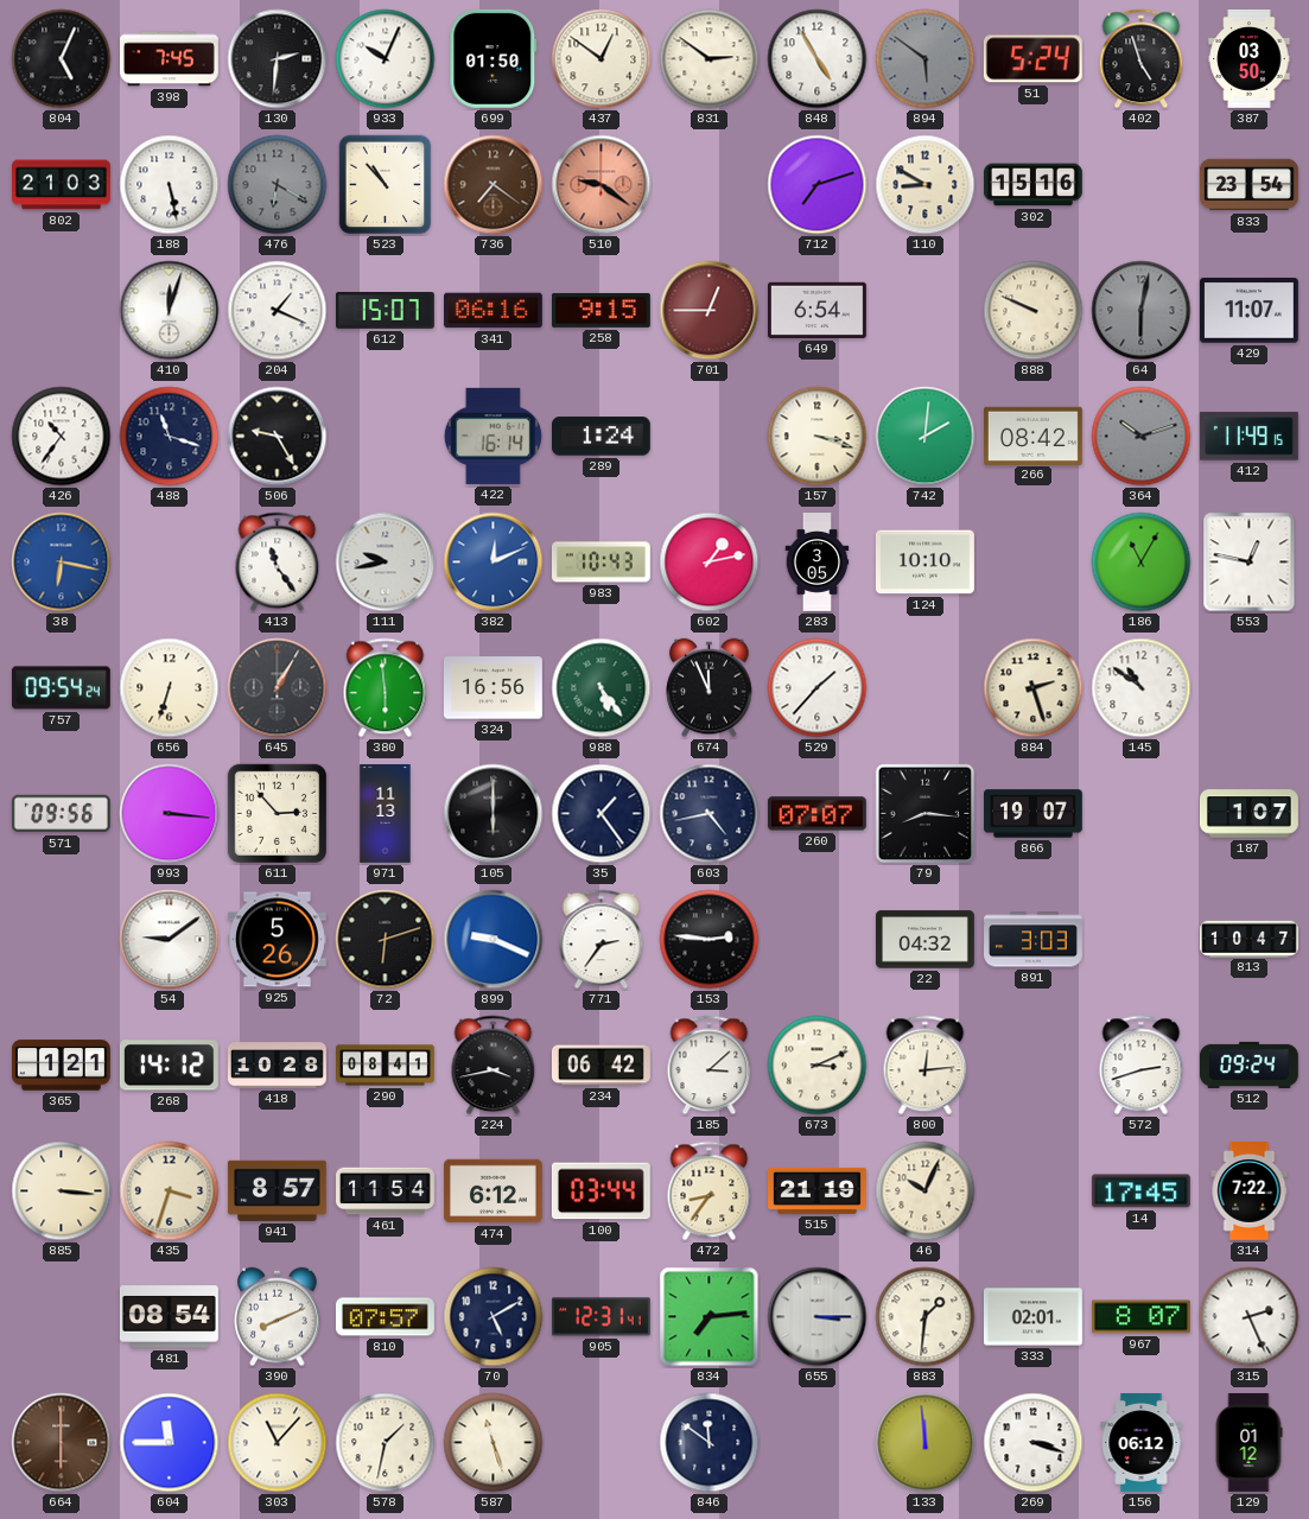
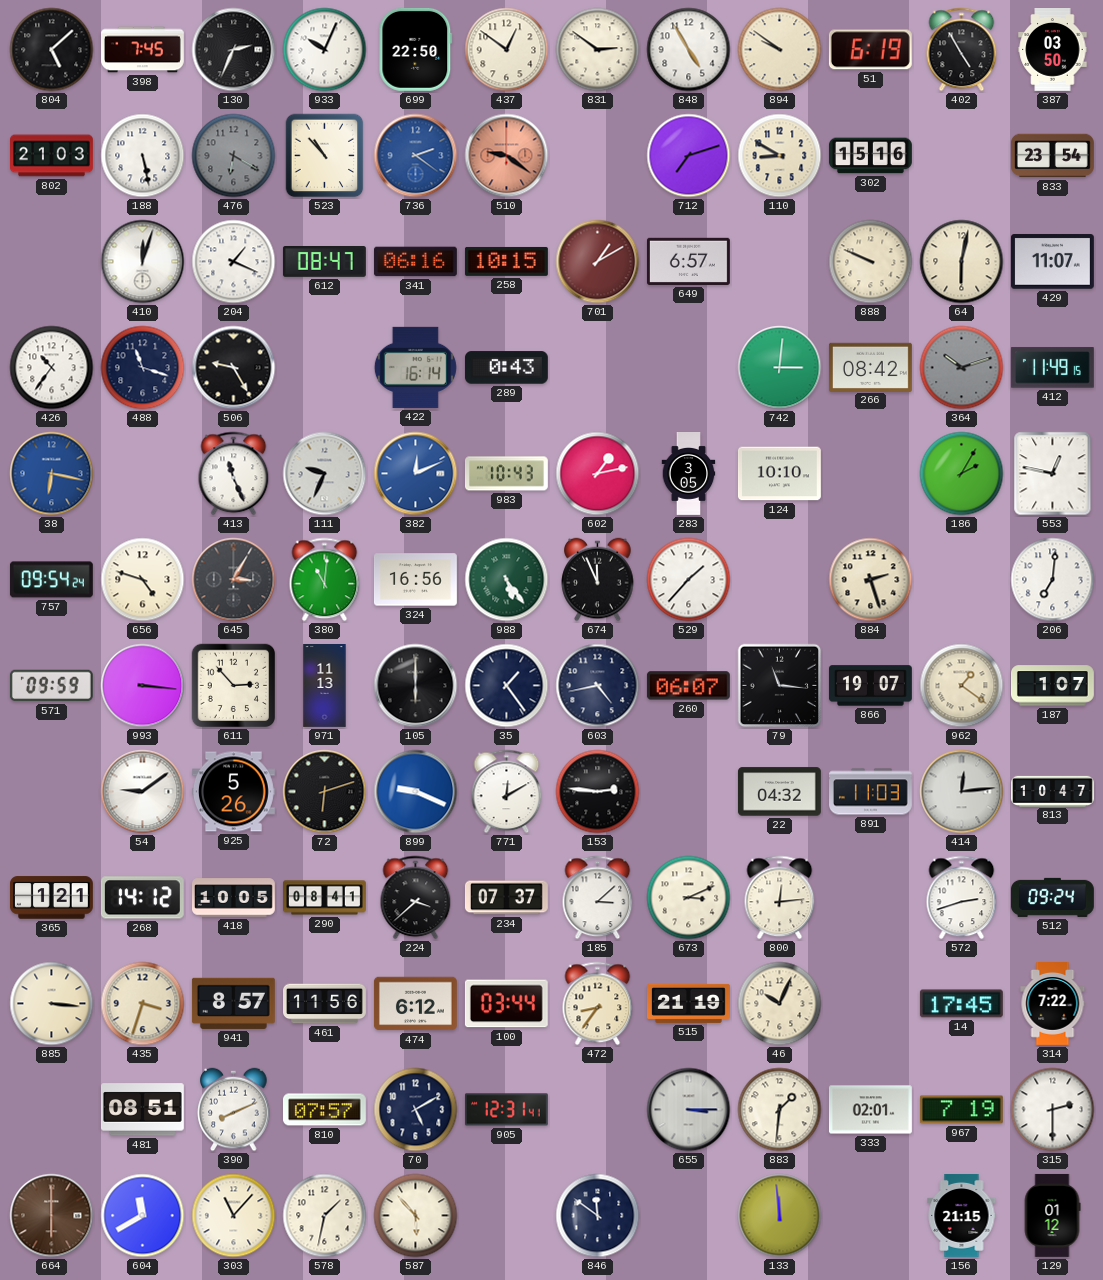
804: 5:04 -> 5:08 (52, 50)
130: 2:31 -> 2:34 (234, 50)
699: 01:50 -> 22:50 (416, 49)
894: 5:51 -> 9:51 (780, 50)
894 dial: grey -> cream (780, 50)
51: 5:24 -> 6:19 (870, 50)
402: 4:57 -> 4:55 (962, 50)
736: 7:21 -> 2:21 (416, 156)
736 dial: brown -> blue (416, 156)
612: 15:07 -> 08:47 (324, 262)
258: 9:15 -> 10:15 (506, 261)
701: 12:45 -> 1:10 (598, 262)
649: 6:54 -> 6:57 (688, 261)
64 dial: grey -> cream (962, 262)
289: 1:24 -> 0:43 (506, 368)
157: 3:18 -> none (818, 437)
742: 2:01 -> 3:01 (780, 368)
413: 11:24 -> 11:26 (234, 474)
111: 9:43 -> 9:34 (325, 474)
186: 11:05 -> 2:05 (962, 474)
656: 6:33 -> 4:48 (143, 580)
645: 1:05 -> 3:05 (234, 580)
380: 5:59 -> 11:01 (325, 580)
145: 10:51 -> none (1142, 688)
206: none -> 7:01 (1053, 580)
571: 09:56 -> 09:59 (51, 686)
260: 07:07 -> 06:07 (688, 686)
79: 8:16 -> 11:16 (780, 686)
962: none -> 1:21 (962, 686)
771: 2:36 -> 12:10 (507, 792)
891: 3:03 -> 11:03 (871, 792)
414: none -> 12:14 (962, 792)
418: 10:28 -> 10:05 (234, 898)
224: 3:43 -> 3:38 (416, 898)
234: 06:42 -> 07:37 (506, 898)
461: 11:54 -> 11:56 (325, 1004)
481: 08:54 -> 08:51 (142, 1110)
834: 7:14 -> none (710, 1317)
967: 8:07 -> 7:19 (961, 1110)
315: 2:26 -> 2:30 (1053, 1110)
604: 11:45 -> 11:40 (143, 1216)
587: 11:27 -> 5:53 (416, 1216)
269: 3:18 -> none (1034, 1443)
156: 06:12 -> 21:15 (962, 1216)
